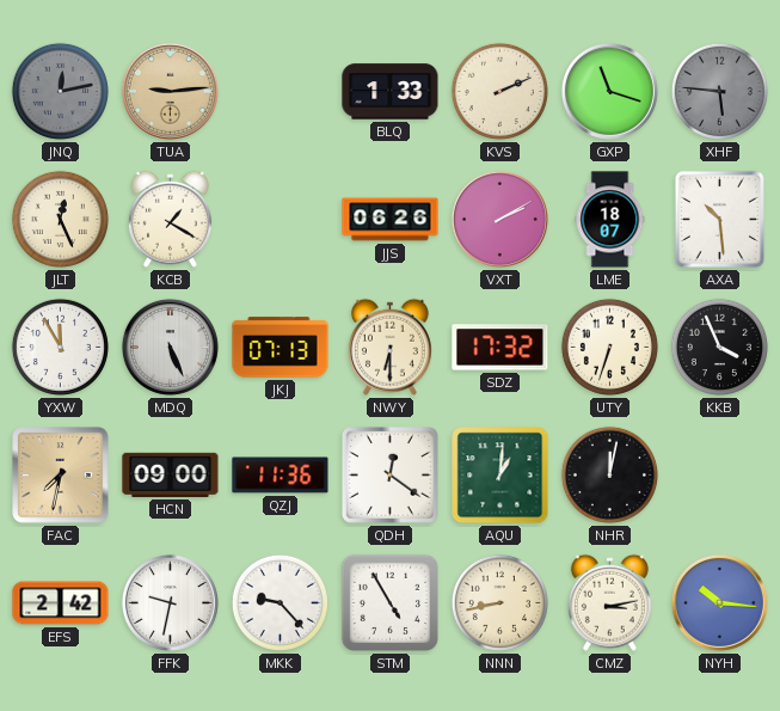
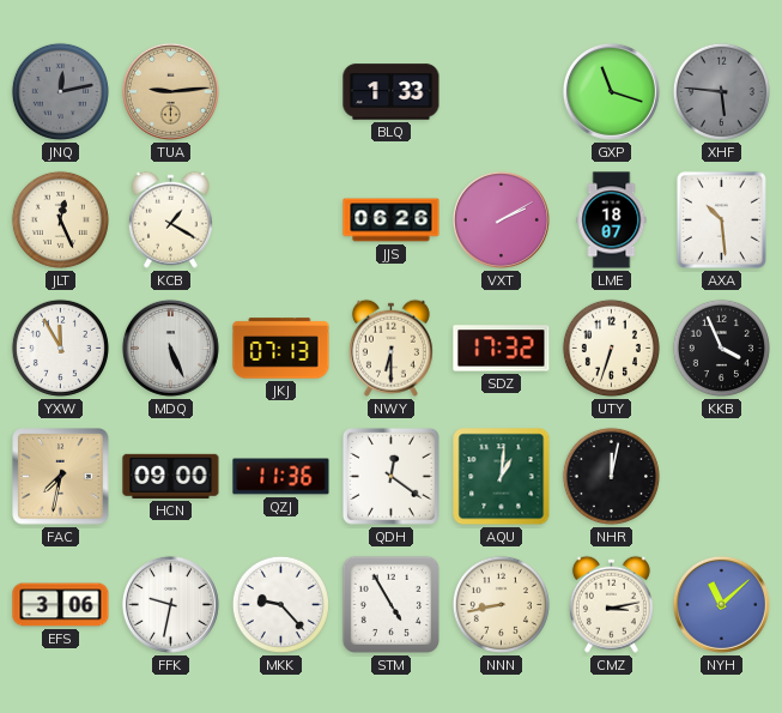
KVS: 2:11 -> none (499, 91)
EFS: 2:42 -> 3:06 (61, 605)
NYH: 10:16 -> 11:08 (721, 604)
